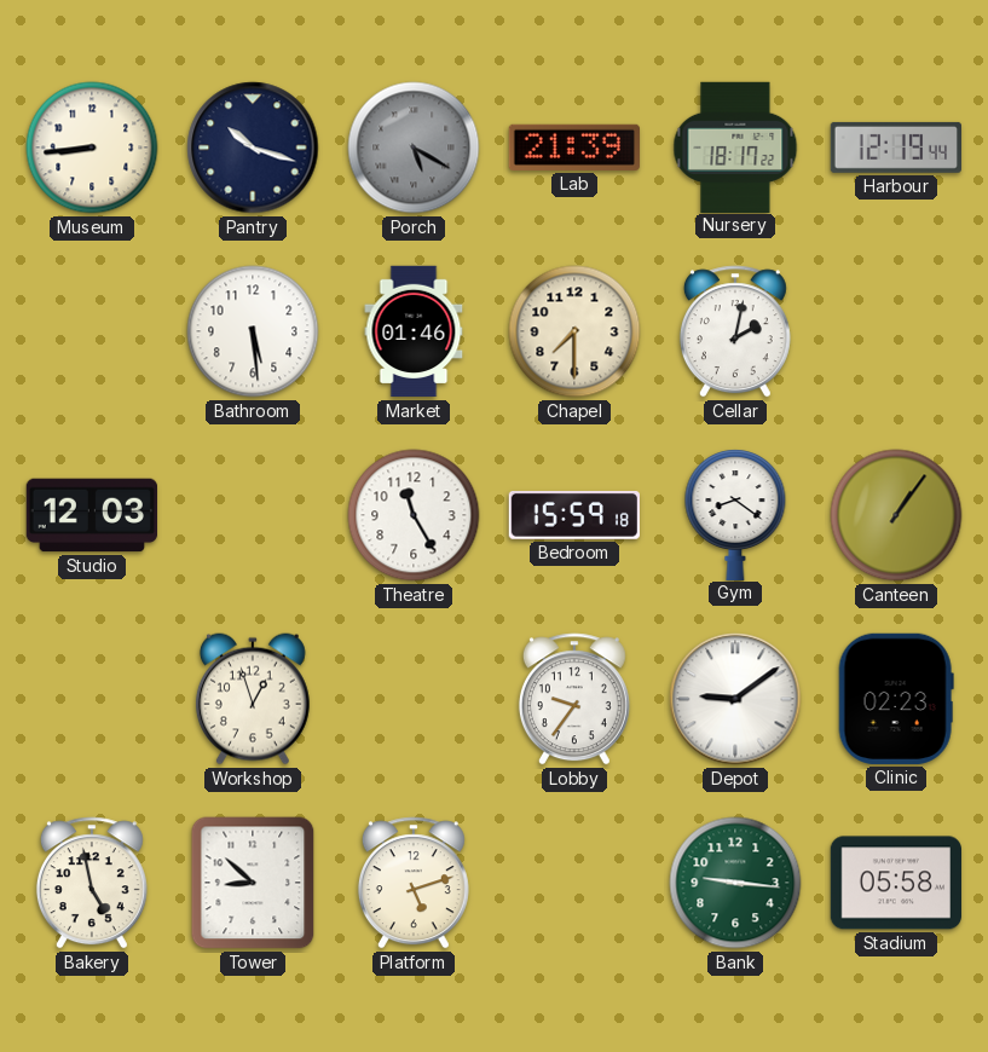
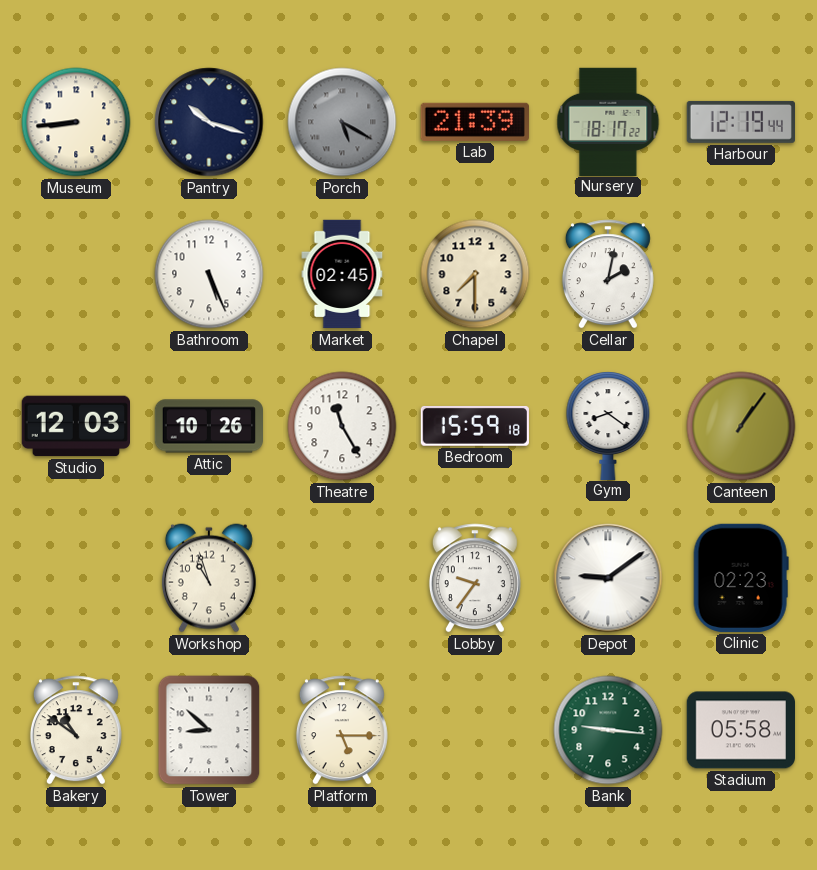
Bathroom: 5:29 -> 5:26 (209, 274)
Market: 01:46 -> 02:45 (342, 274)
Attic: none -> 10:26 (208, 426)
Workshop: 12:57 -> 10:57 (209, 578)
Bakery: 4:58 -> 10:51 (76, 730)
Platform: 5:12 -> 5:15 (342, 730)
